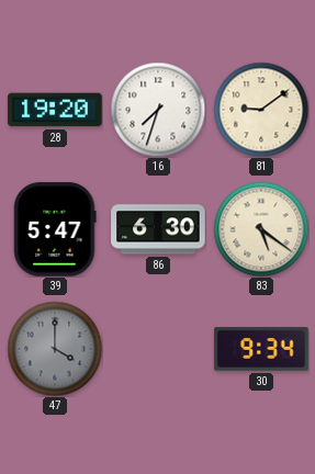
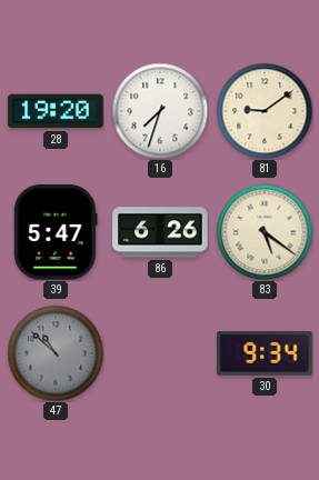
86: 6:30 -> 6:26 (160, 232)
47: 4:00 -> 10:52 (56, 353)
